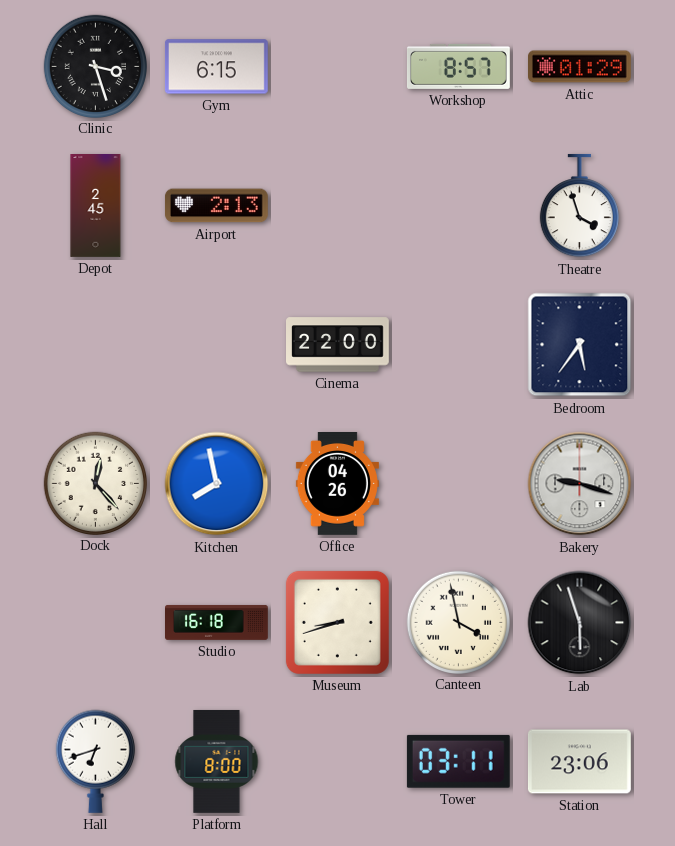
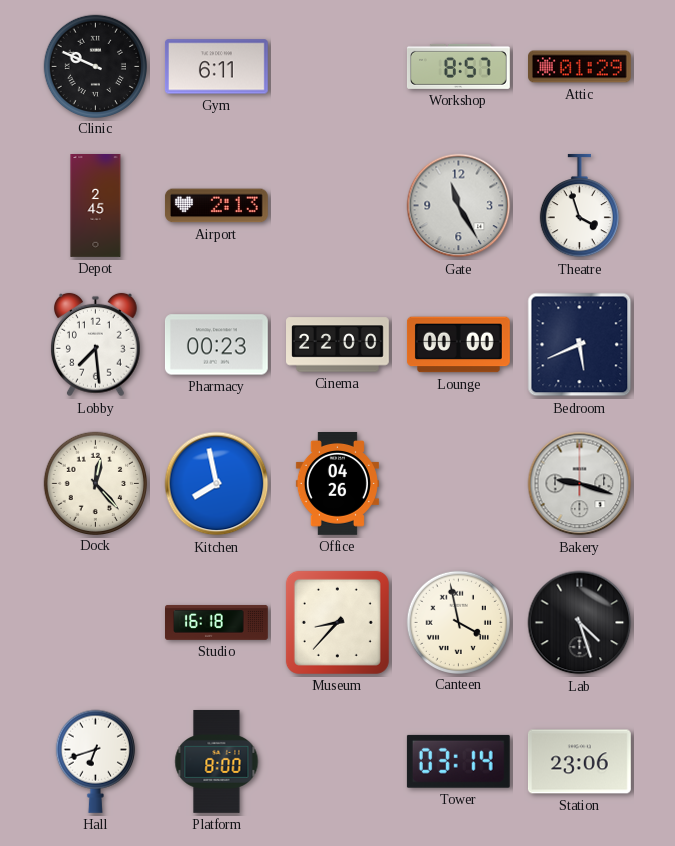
Clinic: 3:27 -> 9:49 (95, 66)
Gym: 6:15 -> 6:11 (216, 67)
Gate: none -> 11:25 (459, 206)
Lobby: none -> 7:29 (96, 345)
Pharmacy: none -> 00:23 (216, 345)
Lounge: none -> 00:00 (458, 345)
Bedroom: 5:36 -> 5:41 (580, 345)
Museum: 8:42 -> 8:37 (337, 622)
Lab: 5:57 -> 4:27 (580, 623)
Tower: 03:11 -> 03:14 (458, 761)
